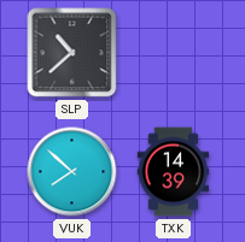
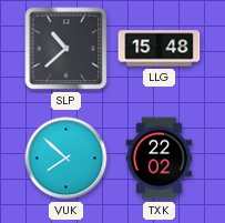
LLG: none -> 15:48 (160, 49)
TXK: 14:39 -> 22:02 (160, 159)
